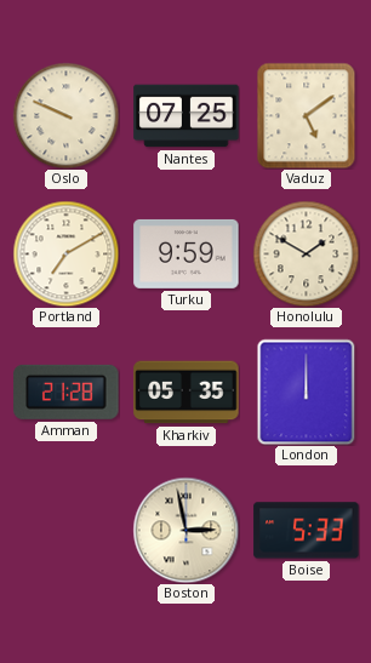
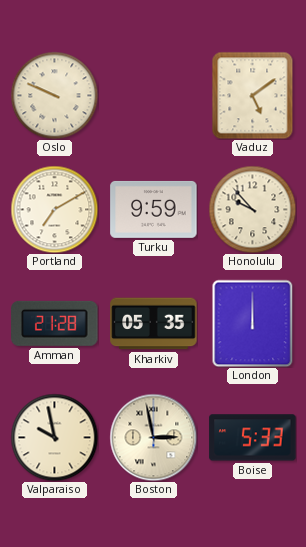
Nantes: 07:25 -> none (187, 116)
Honolulu: 1:50 -> 9:53 (252, 209)
Valparaiso: none -> 9:58 (54, 437)
